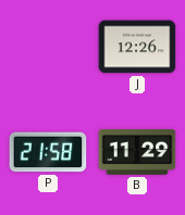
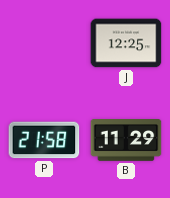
J: 12:26 -> 12:25 (126, 43)
